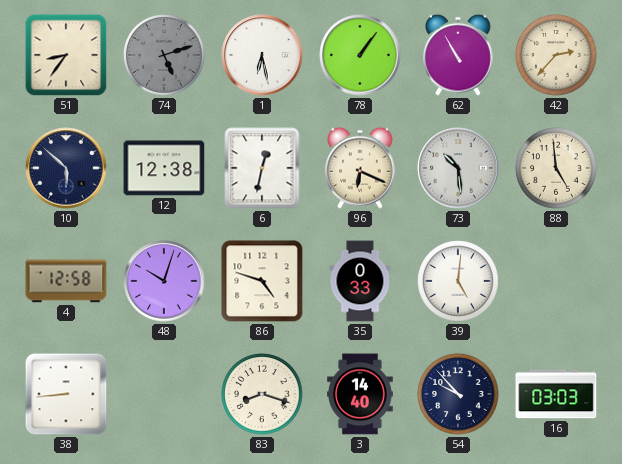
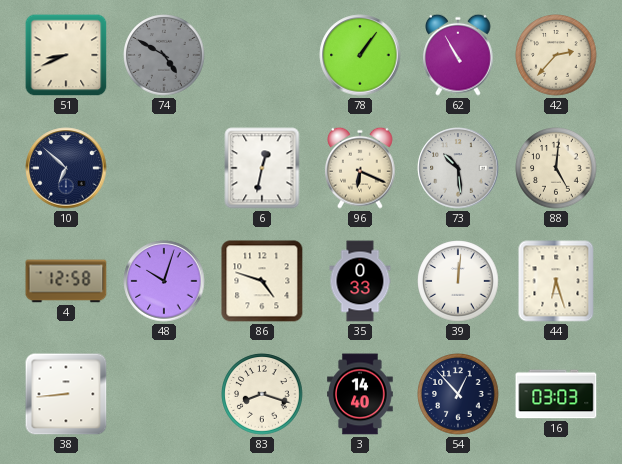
51: 8:36 -> 8:41 (66, 55)
74: 5:12 -> 4:50 (164, 55)
1: 6:28 -> none (262, 55)
10: 5:52 -> 6:52 (66, 168)
12: 12:38 -> none (164, 168)
88: 4:59 -> 5:01 (556, 168)
39: 5:01 -> 12:01 (458, 281)
44: none -> 6:27 (556, 281)
54: 9:53 -> 12:53 (458, 394)
